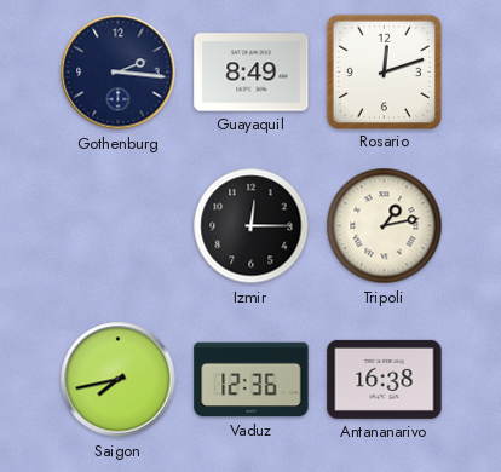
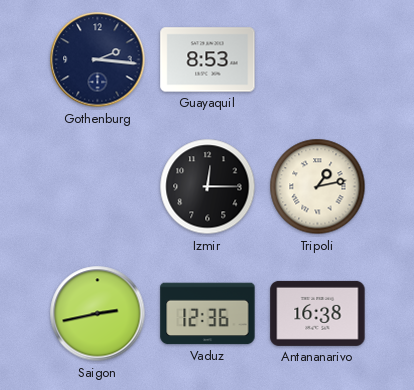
Guayaquil: 8:49 -> 8:53 (208, 60)
Rosario: 12:12 -> none (384, 71)
Saigon: 7:43 -> 2:43 (98, 314)
